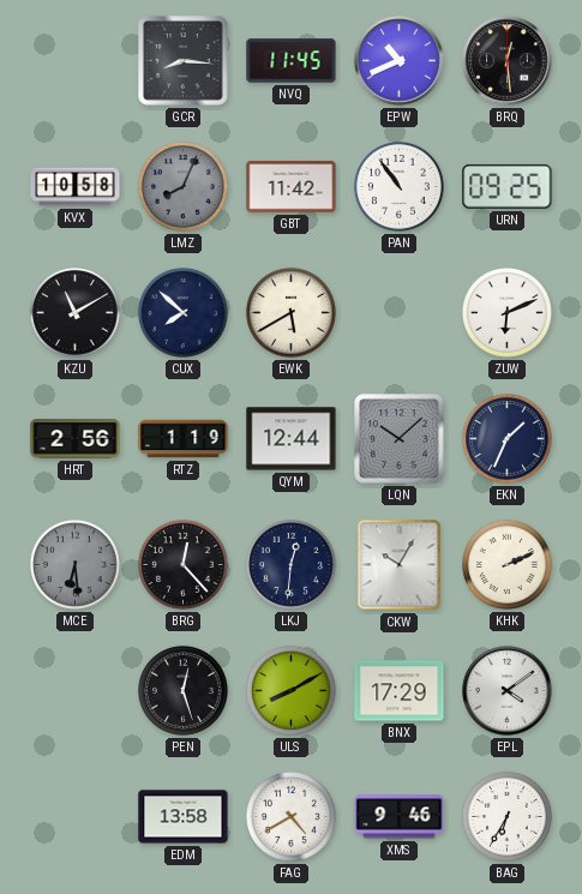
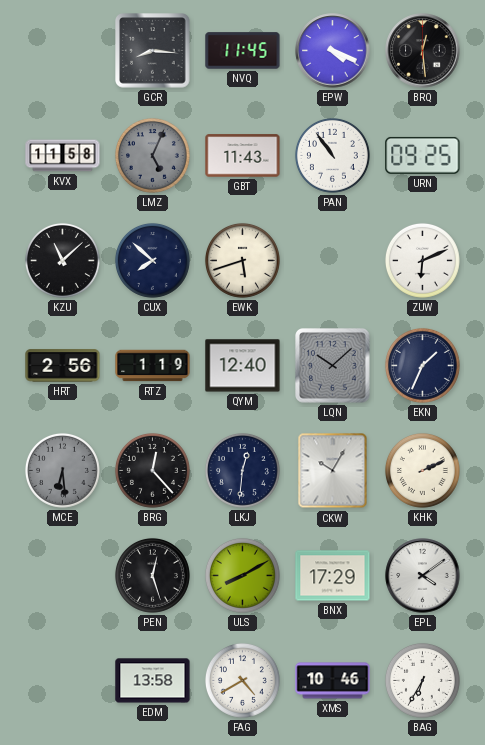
EPW: 10:41 -> 4:19 (333, 51)
KVX: 10:58 -> 11:58 (63, 156)
LMZ: 8:04 -> 5:04 (152, 155)
GBT: 11:42 -> 11:43 (243, 156)
KZU: 11:10 -> 11:08 (62, 260)
EWK: 5:40 -> 5:42 (242, 260)
QYM: 12:44 -> 12:40 (243, 366)
XMS: 9:46 -> 10:46 (333, 681)
